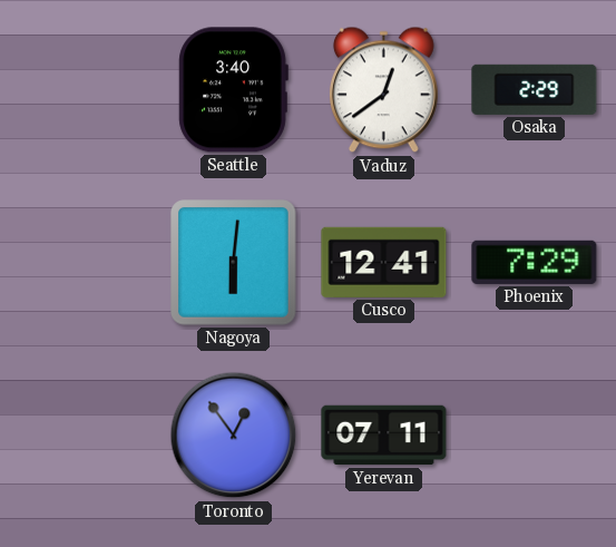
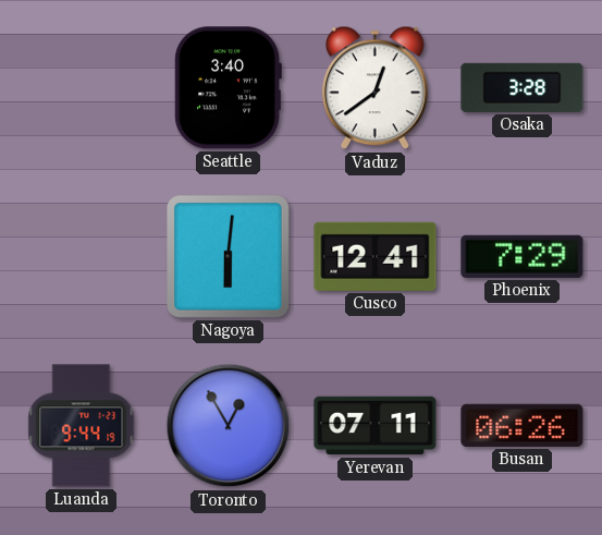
Osaka: 2:29 -> 3:28 (523, 87)
Luanda: none -> 9:44 (82, 426)
Toronto: 12:54 -> 12:55 (229, 426)
Busan: none -> 06:26 (523, 425)
